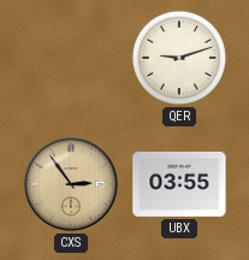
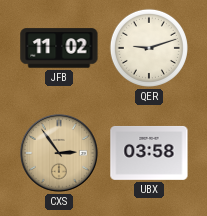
JFB: none -> 11:02 (59, 48)
UBX: 03:55 -> 03:58 (149, 153)
